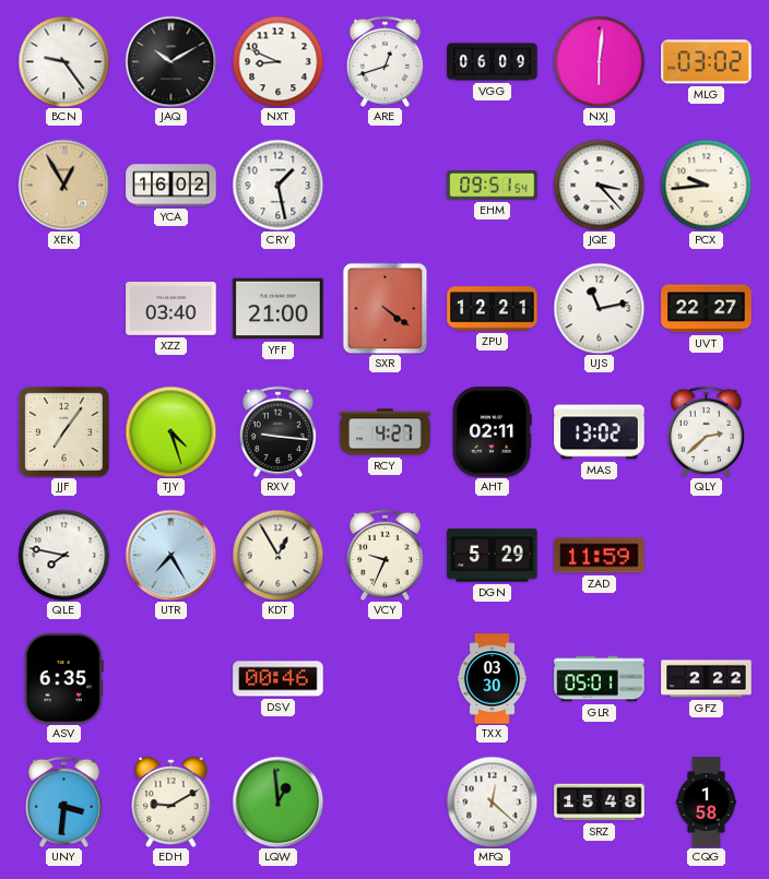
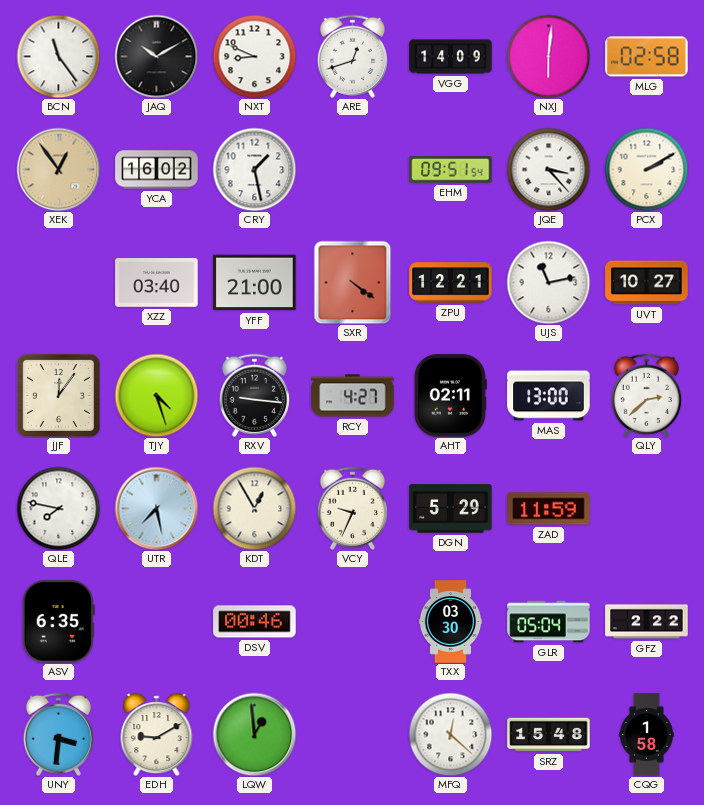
BCN: 9:24 -> 11:24 (58, 56)
VGG: 06:09 -> 14:09 (451, 57)
MLG: 03:02 -> 02:58 (647, 57)
XEK: 12:55 -> 12:54 (58, 169)
PCX: 9:44 -> 2:10 (646, 169)
UVT: 22:27 -> 10:27 (647, 283)
JJF: 7:06 -> 12:06 (58, 395)
MAS: 13:02 -> 13:00 (549, 396)
UTR: 7:25 -> 7:28 (156, 508)
GLR: 05:01 -> 05:04 (549, 622)
